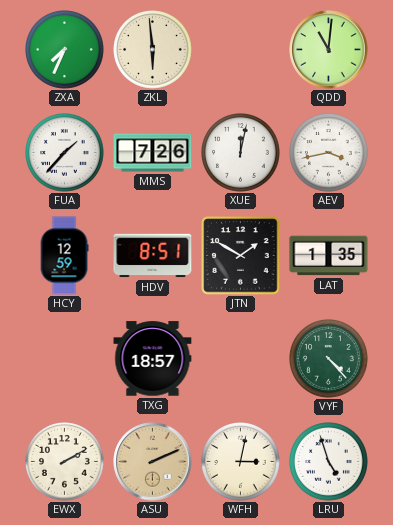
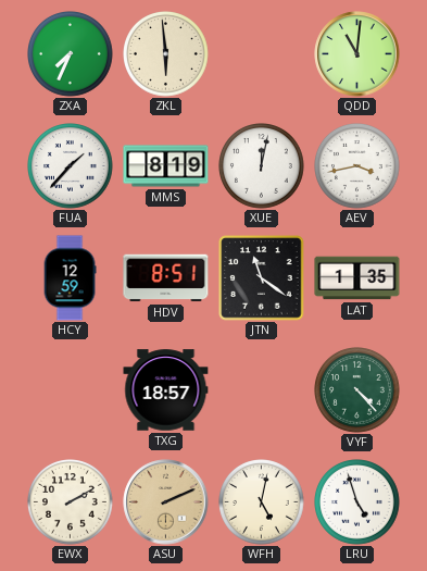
MMS: 7:26 -> 8:19 (166, 166)
JTN: 1:50 -> 11:21 (262, 278)
WFH: 3:02 -> 5:02 (262, 502)
